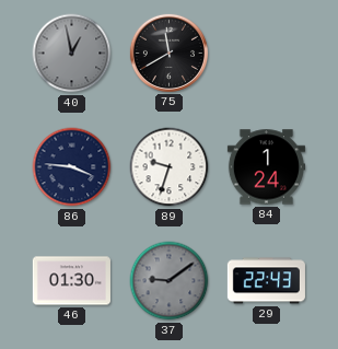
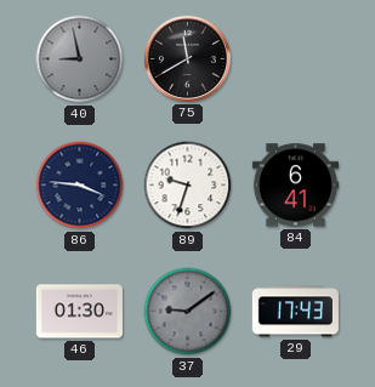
40: 12:58 -> 8:58 (80, 59)
84: 1:24 -> 6:41 (295, 186)
29: 22:43 -> 17:43 (295, 312)
